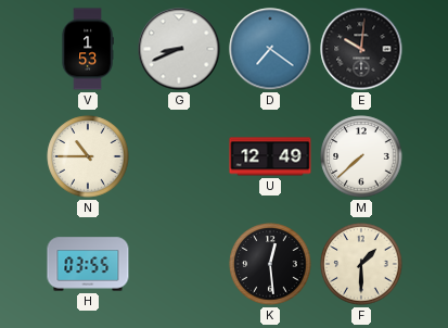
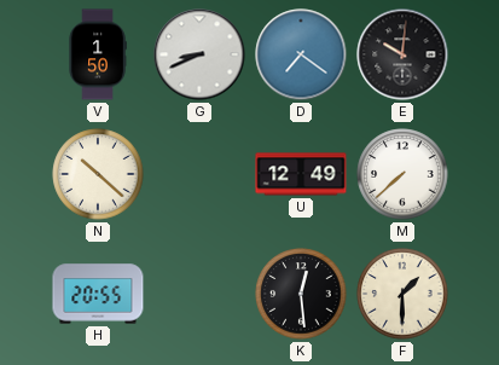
V: 1:53 -> 1:50 (98, 54)
N: 10:45 -> 10:22 (98, 174)
H: 03:55 -> 20:55 (98, 294)
